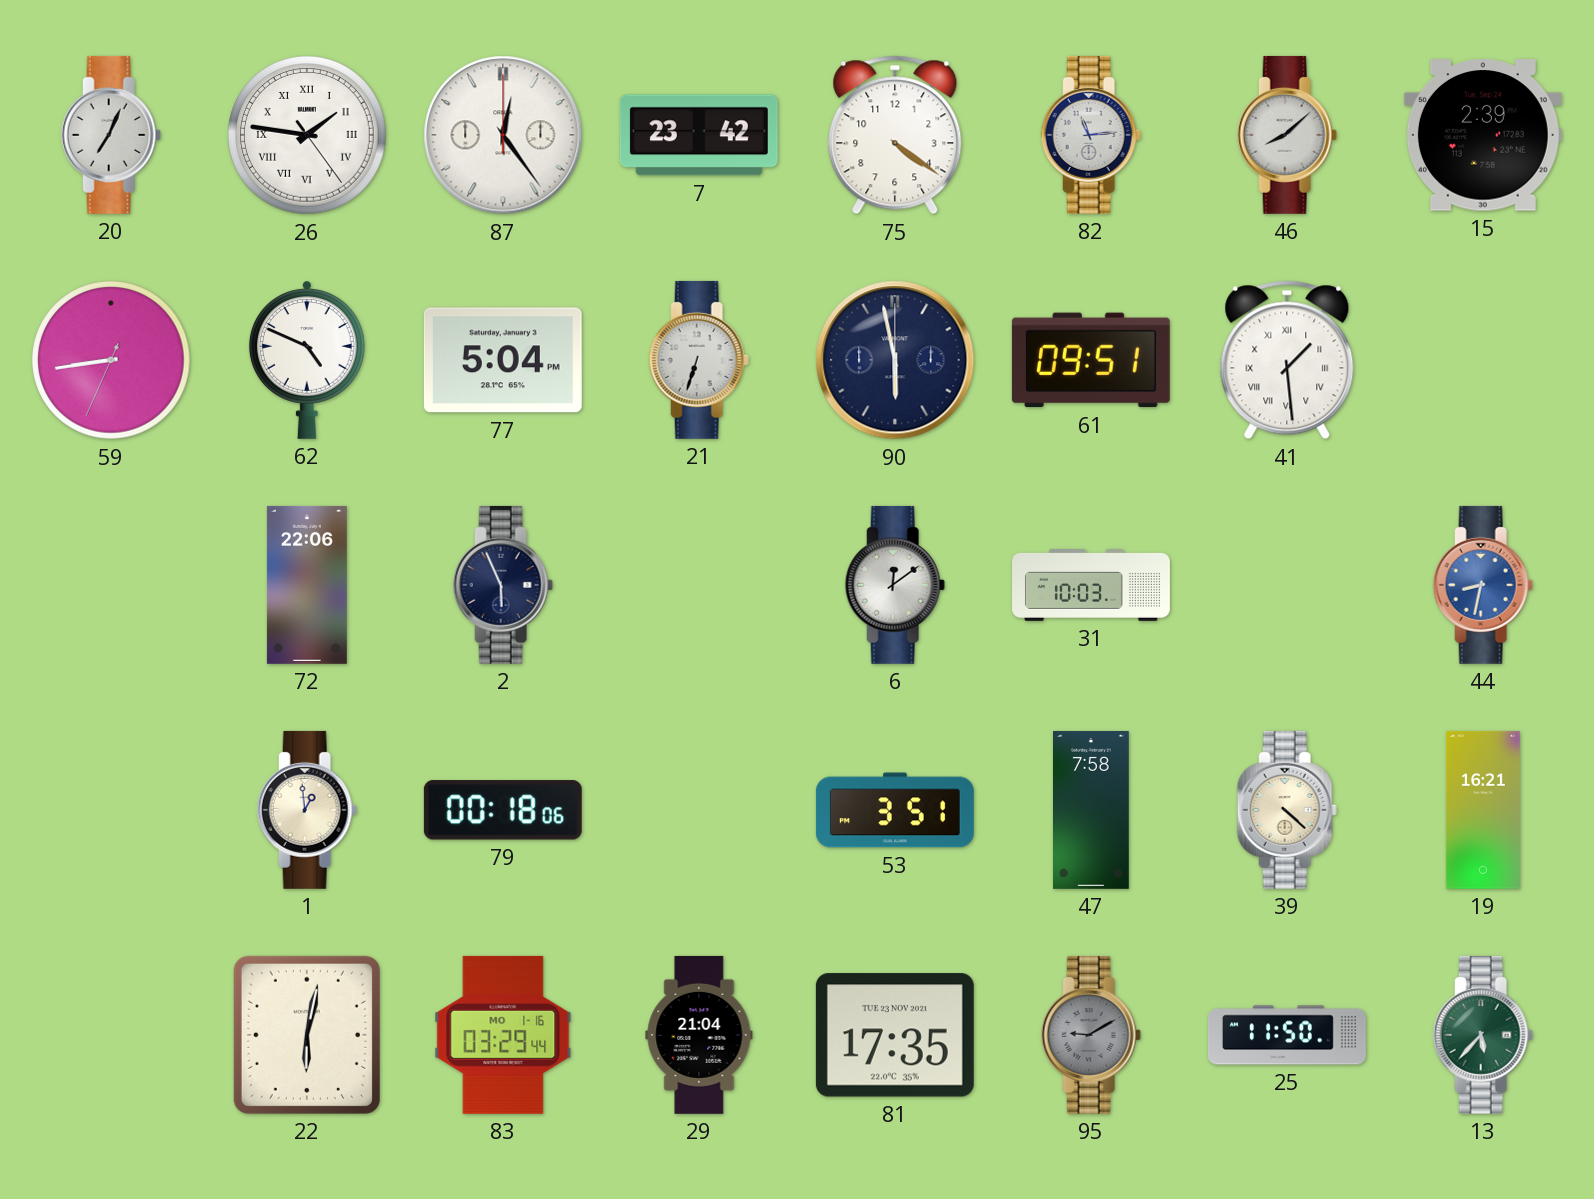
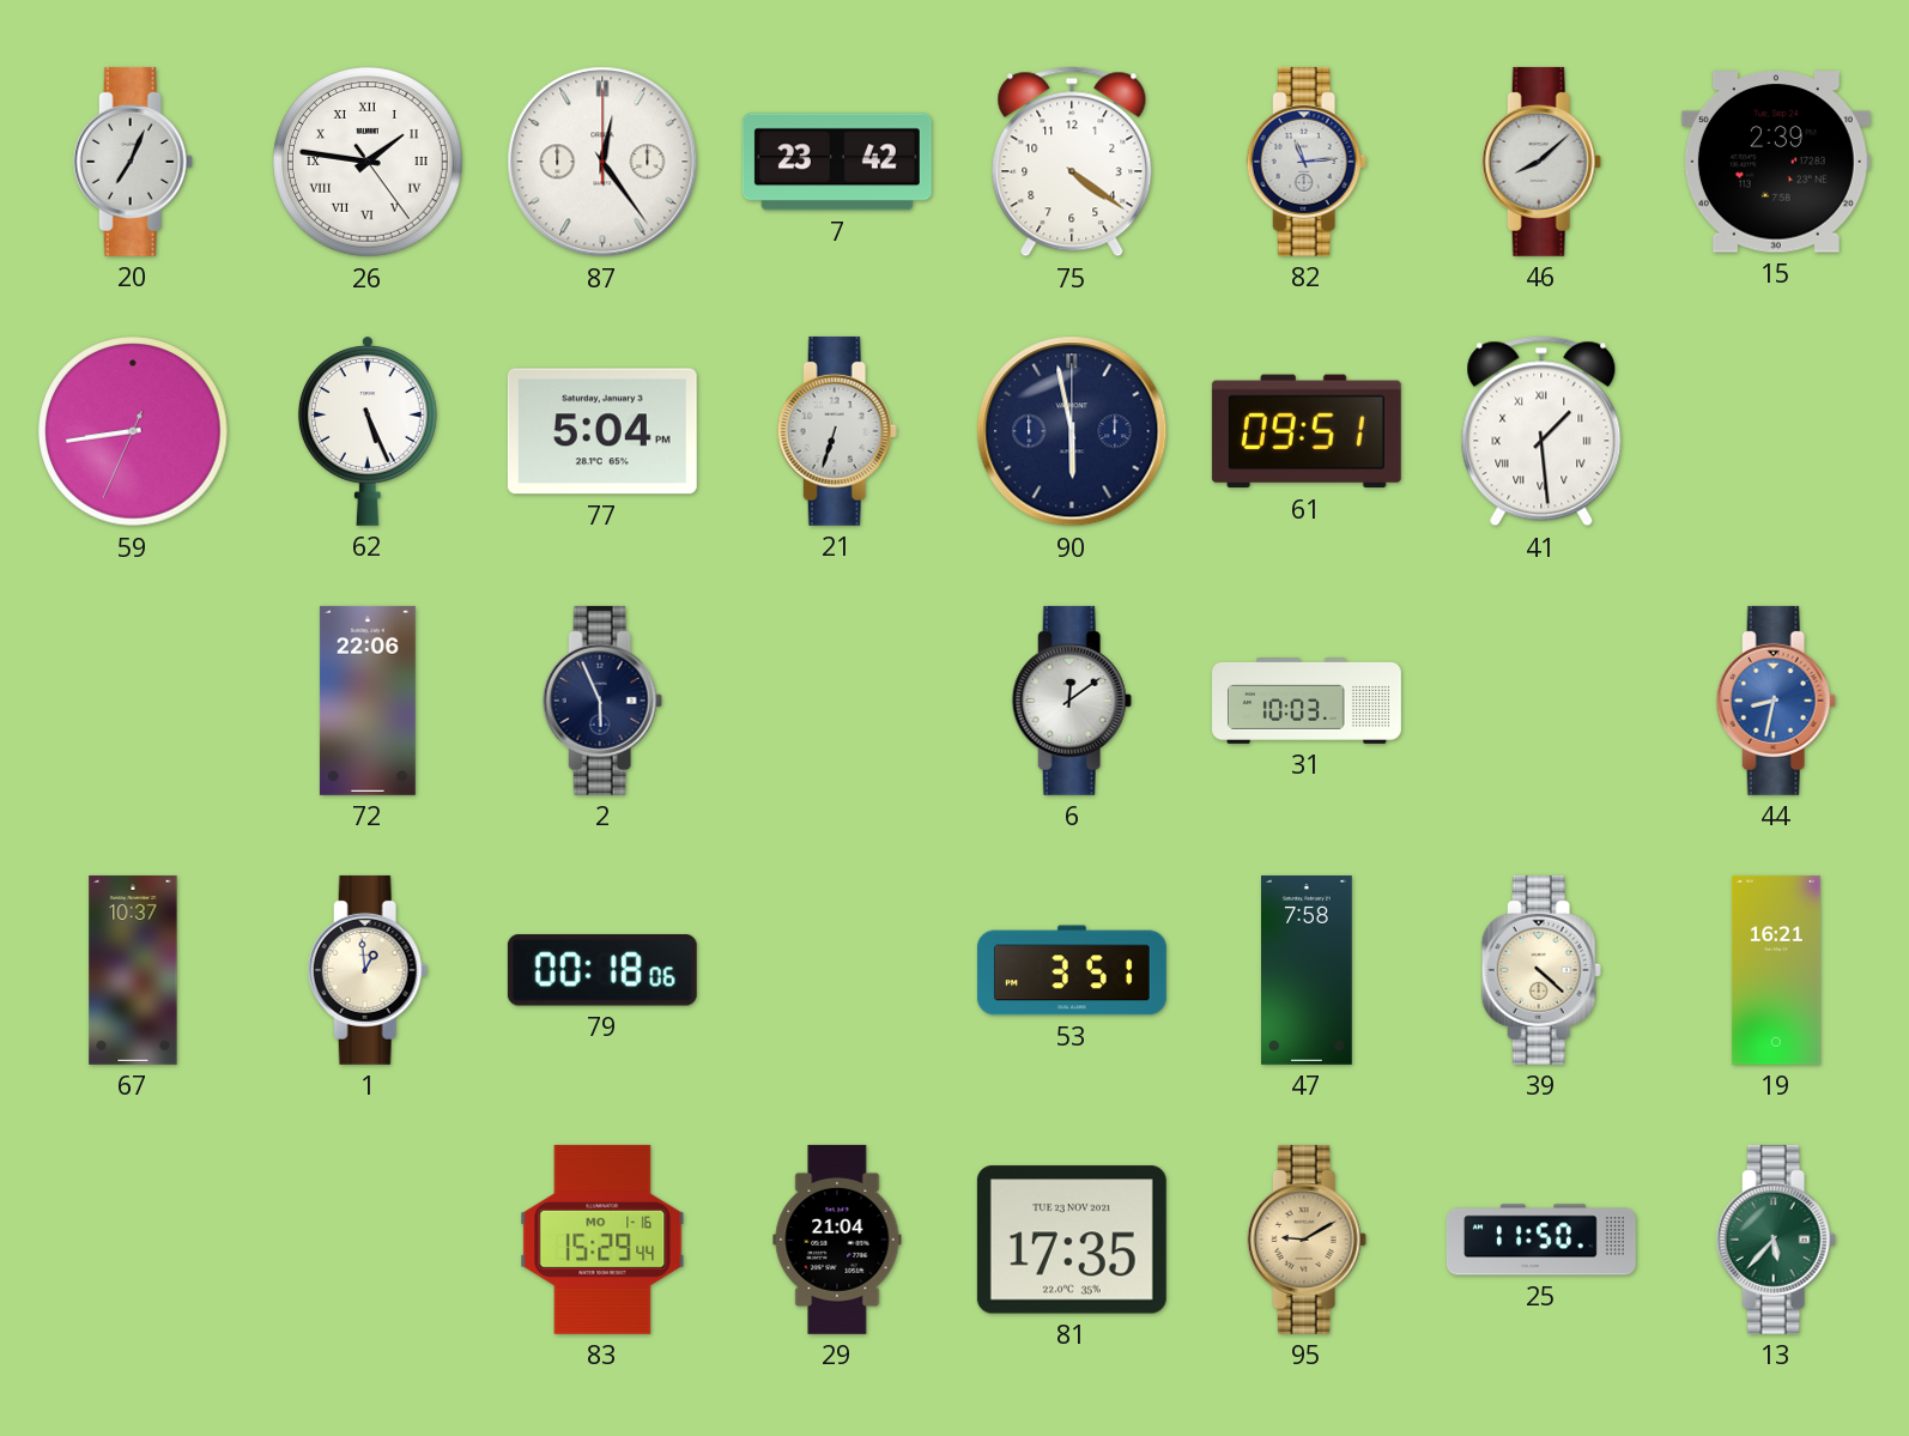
62: 4:49 -> 5:26 (368, 431)
67: none -> 10:37 (133, 970)
22: 6:02 -> none (307, 1035)
83: 03:29 -> 15:29 (602, 1240)
95 dial: grey -> champagne (1307, 1240)
